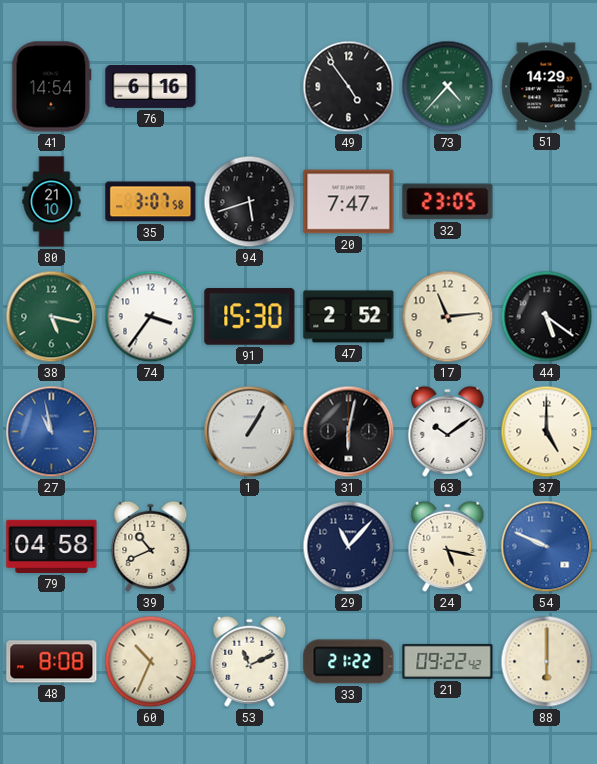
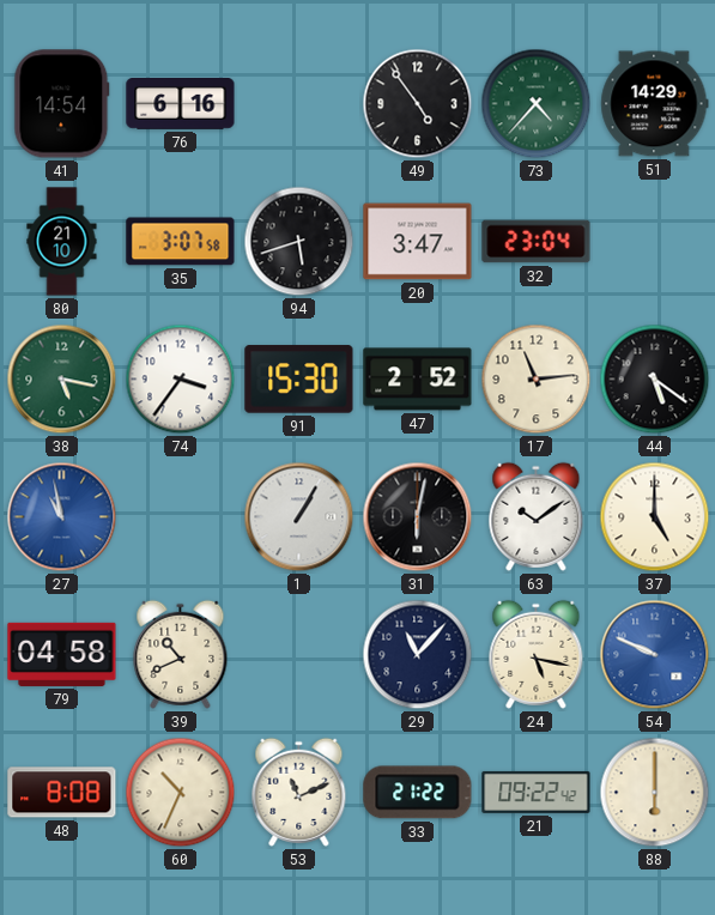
20: 7:47 -> 3:47 (418, 242)
32: 23:05 -> 23:04 (537, 242)
